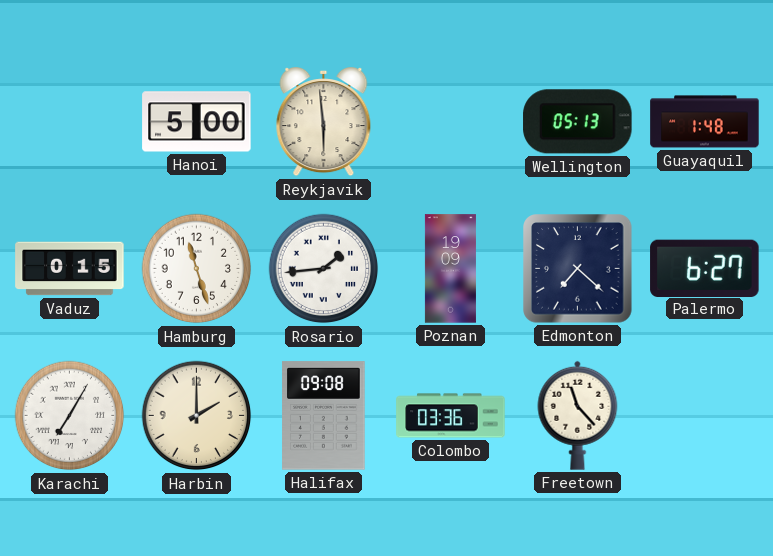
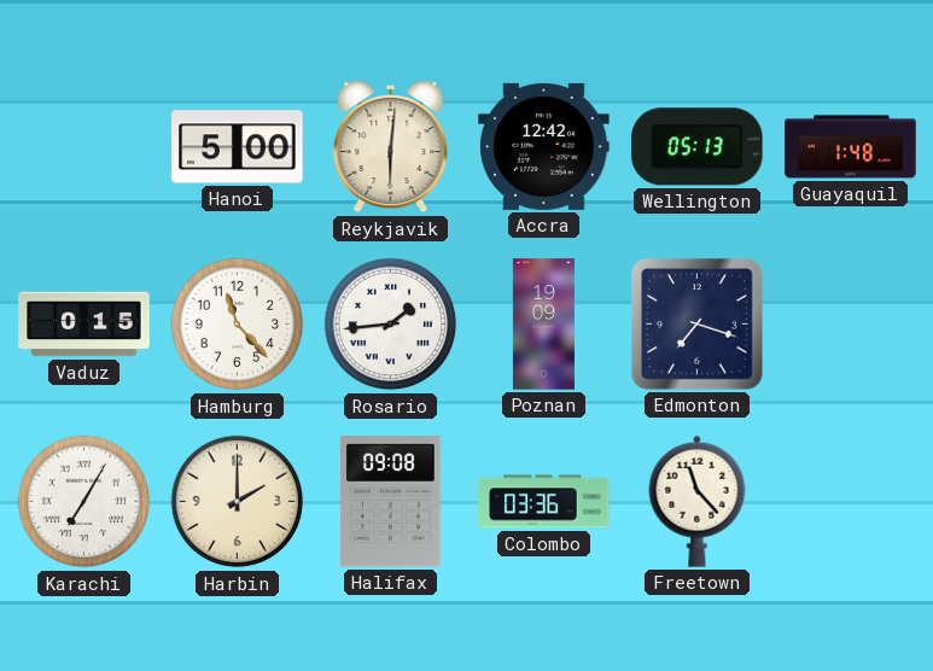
Reykjavik: 5:59 -> 6:01 (391, 148)
Accra: none -> 12:42 (544, 146)
Hamburg: 11:27 -> 11:23 (238, 325)
Edmonton: 7:22 -> 7:18 (698, 325)
Palermo: 6:27 -> none (705, 268)
